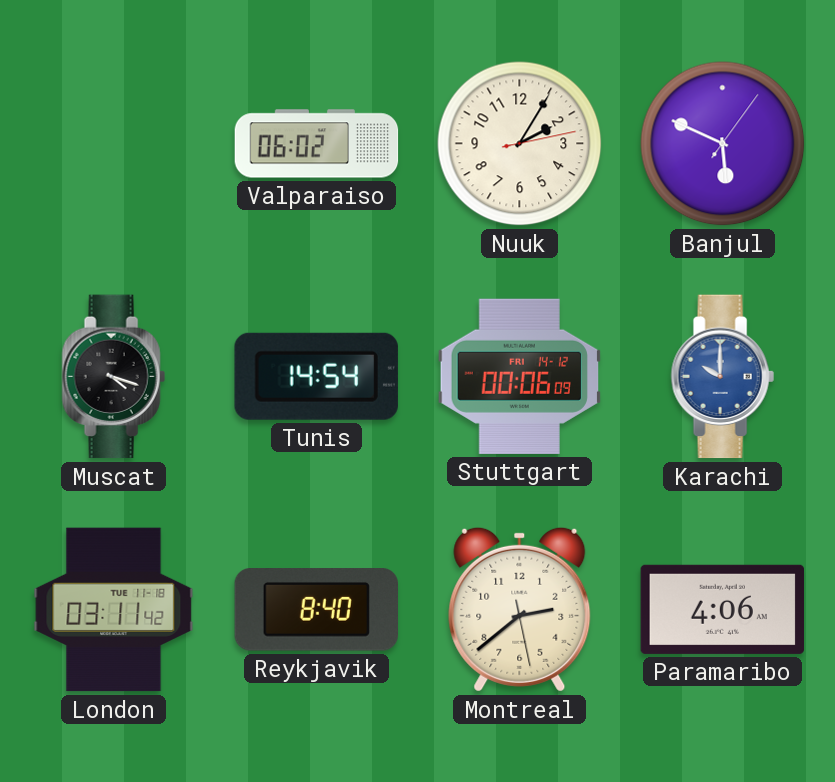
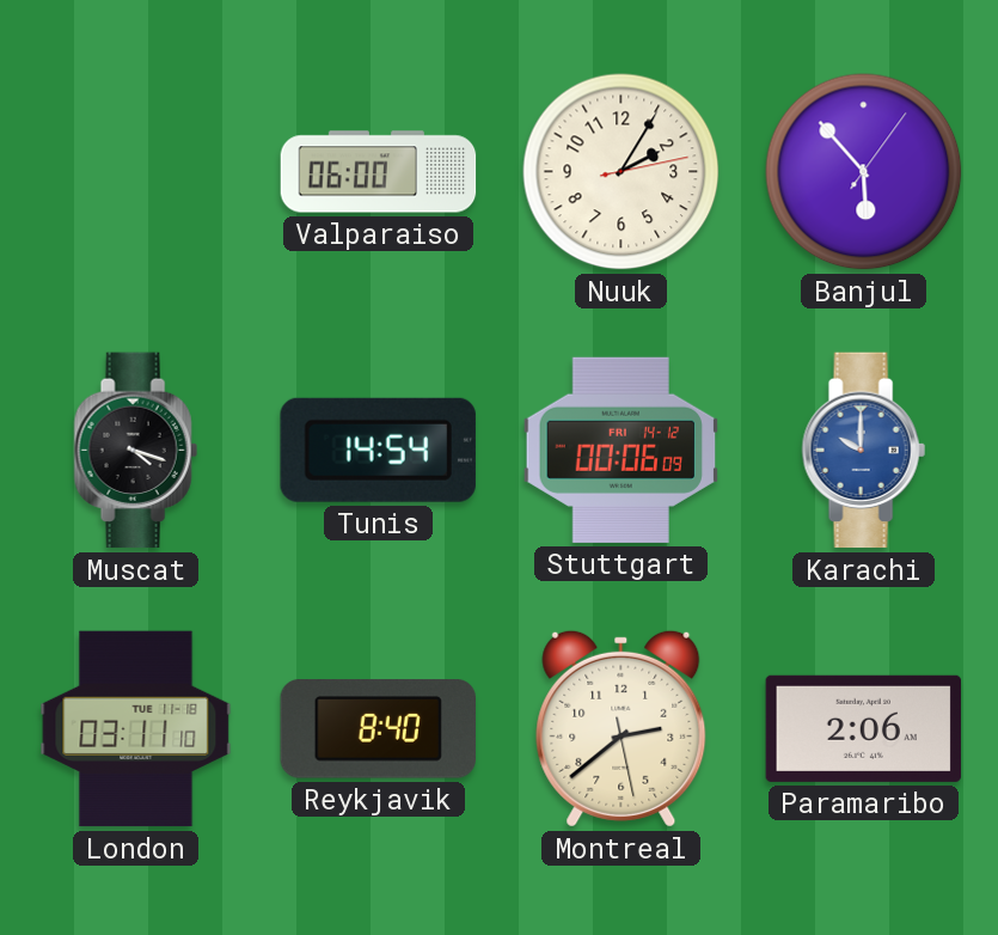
Valparaiso: 06:02 -> 06:00 (379, 172)
Banjul: 5:49 -> 5:53 (864, 172)
London: 03:11:42 -> 03:11:10 (136, 729)
Paramaribo: 4:06 -> 2:06 (864, 728)
